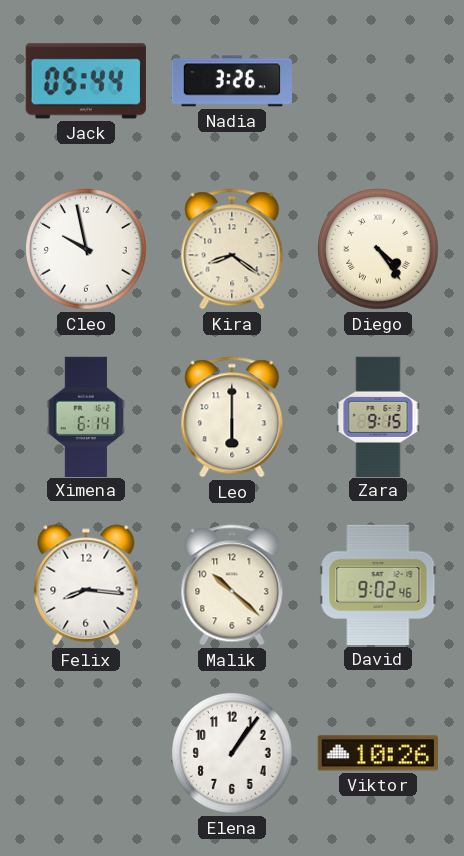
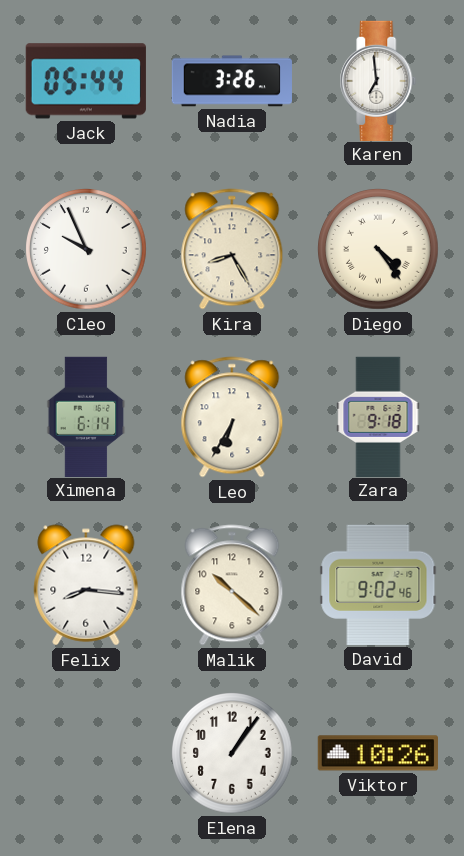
Karen: none -> 6:59 (378, 80)
Cleo: 9:58 -> 9:56 (86, 249)
Kira: 8:21 -> 8:25 (232, 249)
Leo: 6:00 -> 6:35 (232, 417)
Zara: 9:15 -> 9:18 (378, 416)
